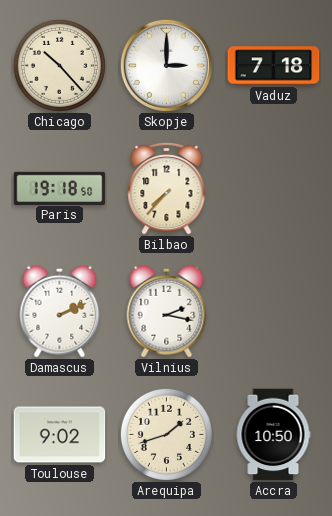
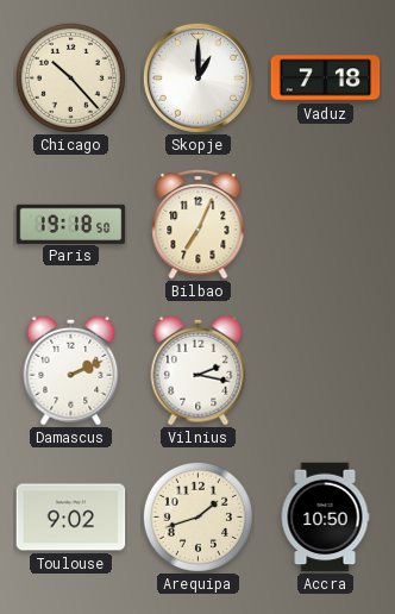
Skopje: 3:00 -> 1:00 (197, 77)
Bilbao: 7:37 -> 7:04 (199, 224)
